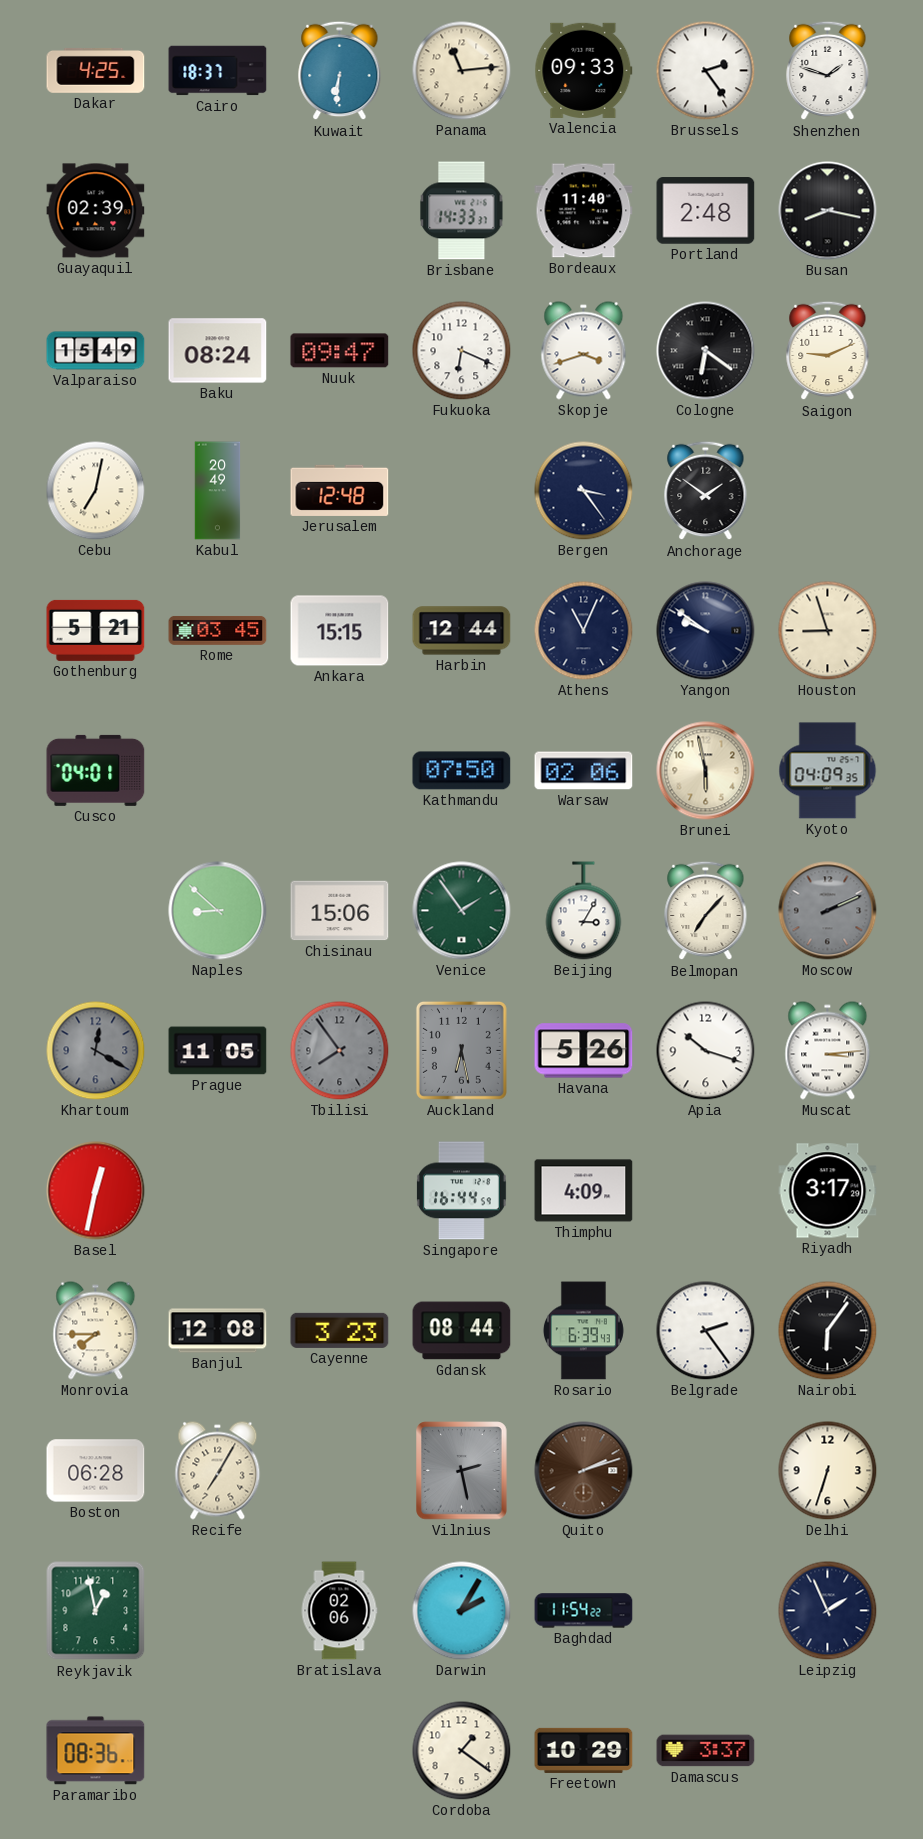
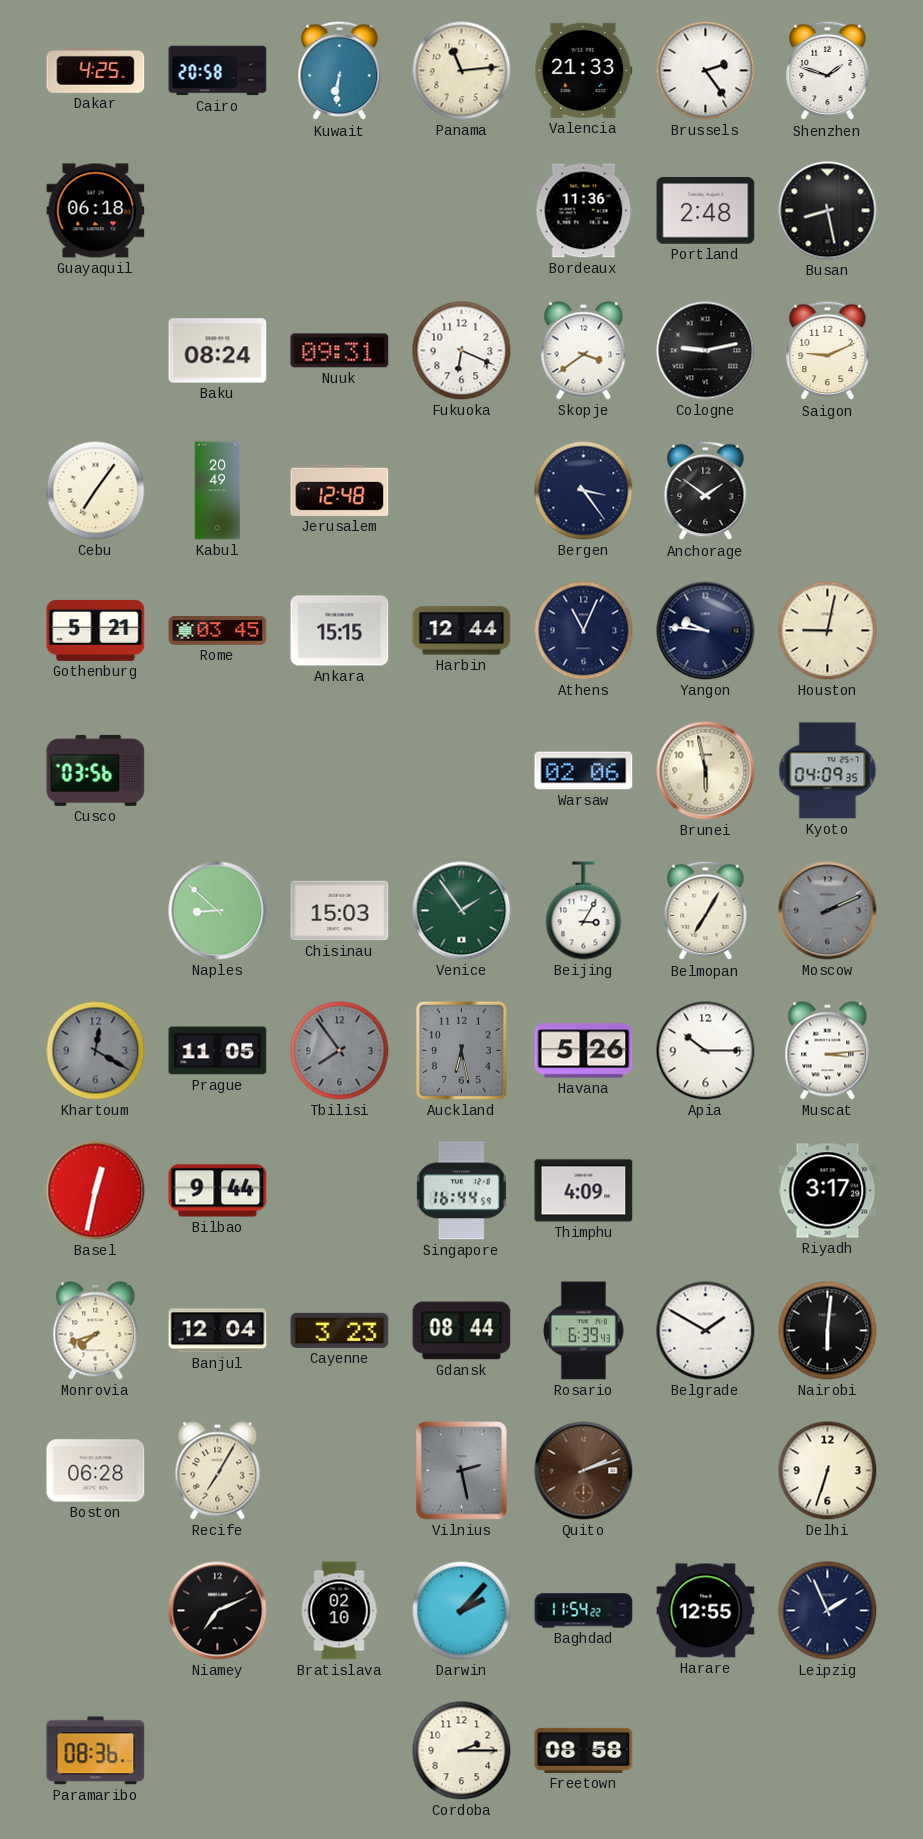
Cairo: 18:37 -> 20:58 (218, 71)
Valencia: 09:33 -> 21:33 (584, 70)
Guayaquil: 02:39 -> 06:18 (96, 211)
Brisbane: 14:33 -> none (462, 211)
Bordeaux: 11:40 -> 11:36 (584, 211)
Busan: 8:17 -> 8:28 (828, 211)
Valparaiso: 15:49 -> none (96, 351)
Nuuk: 09:47 -> 09:31 (340, 351)
Skopje: 3:42 -> 3:39 (584, 351)
Cologne: 6:21 -> 9:13 (706, 351)
Cebu: 7:02 -> 7:06 (96, 491)
Yangon: 9:51 -> 9:46 (706, 631)
Houston: 8:57 -> 9:02 (828, 631)
Cusco: 04:01 -> 03:56 (96, 770)
Kathmandu: 07:50 -> none (462, 771)
Chisinau: 15:06 -> 15:03 (340, 911)
Belmopan: 7:07 -> 7:05 (706, 911)
Apia: 10:18 -> 10:15 (706, 1051)
Bilbao: none -> 9:44 (218, 1191)
Monrovia: 7:45 -> 7:42 (96, 1331)
Banjul: 12:08 -> 12:04 (218, 1331)
Belgrade: 2:24 -> 1:50 (706, 1331)
Nairobi: 6:06 -> 6:01 (828, 1331)
Reykjavik: 12:58 -> none (96, 1611)
Niamey: none -> 7:11 (218, 1611)
Bratislava: 02:06 -> 02:10 (339, 1611)
Darwin: 2:05 -> 2:07 (462, 1611)
Harare: none -> 12:55 (706, 1611)
Cordoba: 1:21 -> 2:15 (462, 1751)
Freetown: 10:29 -> 08:58 (584, 1750)
Damascus: 3:37 -> none (706, 1751)
